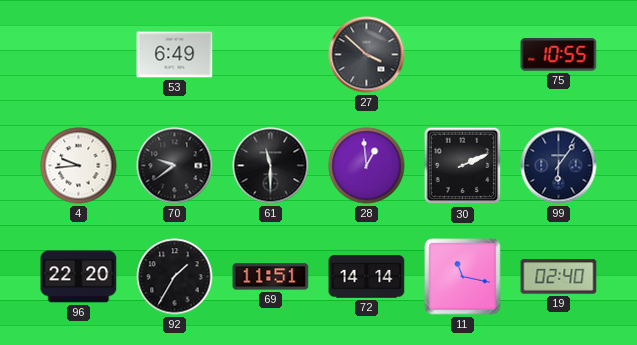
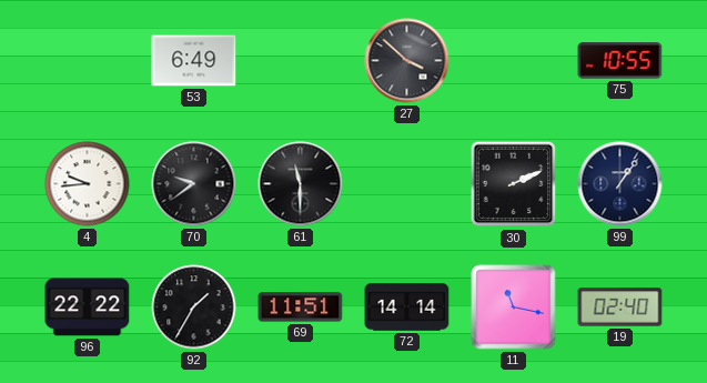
28: 12:59 -> none (367, 166)
99: 6:06 -> 1:06 (620, 184)
96: 22:20 -> 22:22 (88, 308)
